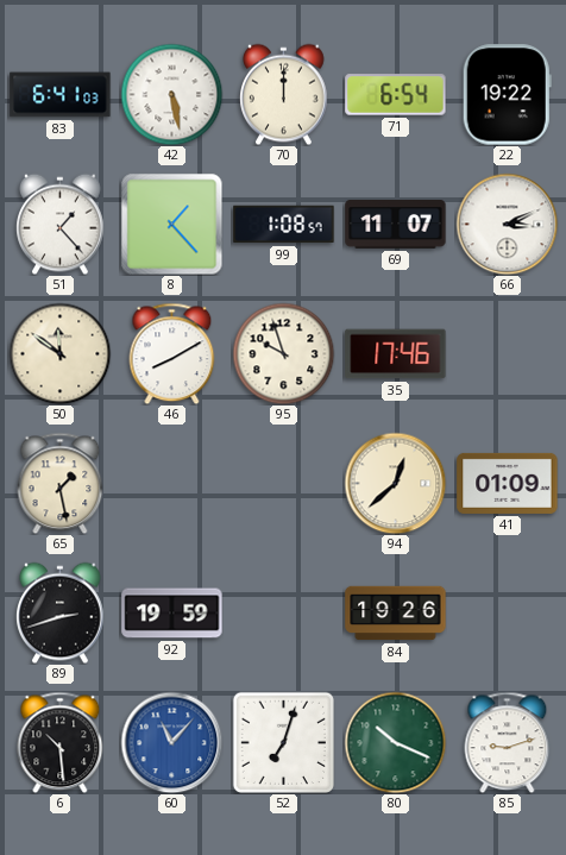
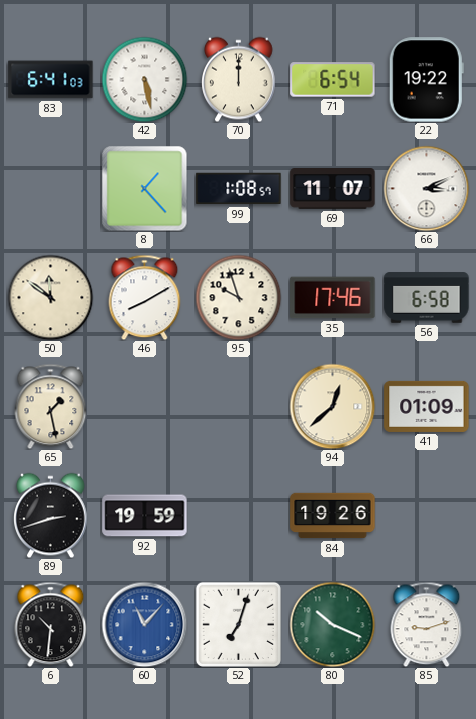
51: 1:23 -> none (61, 224)
56: none -> 6:58 (427, 298)
6: 10:29 -> 10:31 (51, 624)
